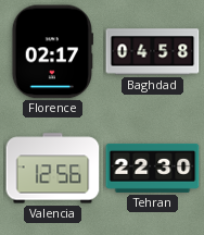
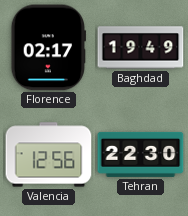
Baghdad: 04:58 -> 19:49 (141, 48)
